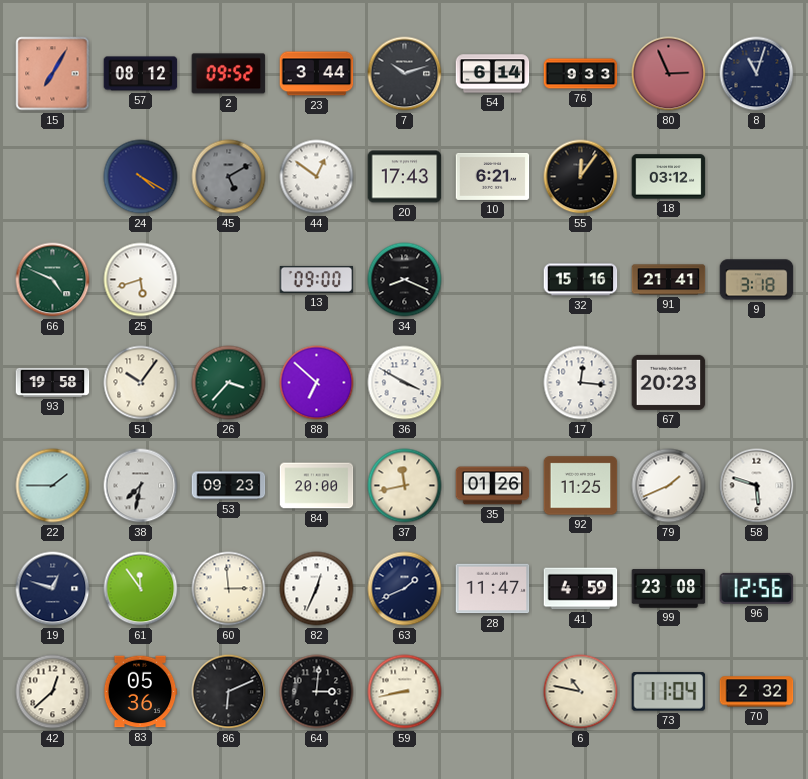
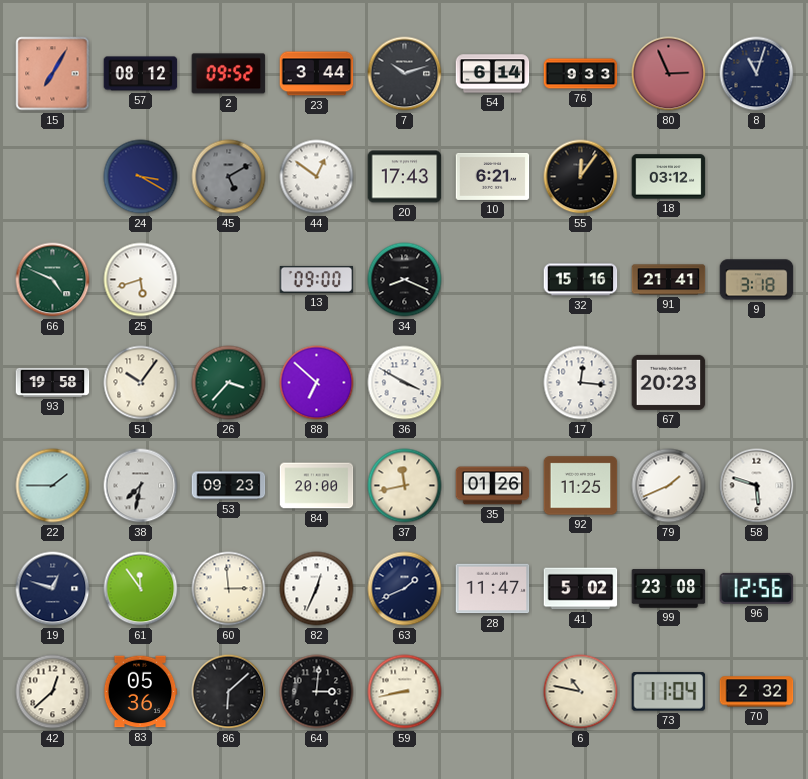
24: 4:20 -> 3:20 (141, 177)
41: 4:59 -> 5:02 (581, 589)
86: 6:11 -> 6:08 (229, 692)
